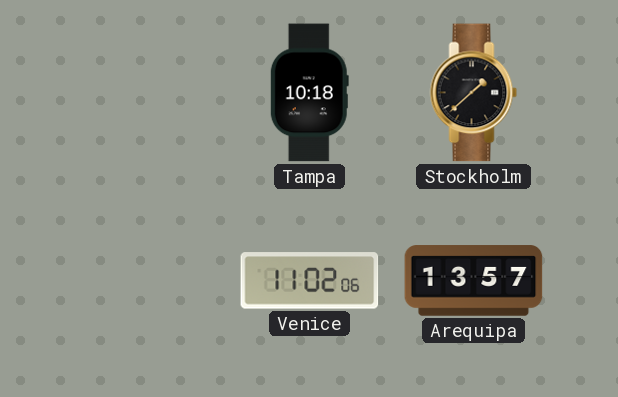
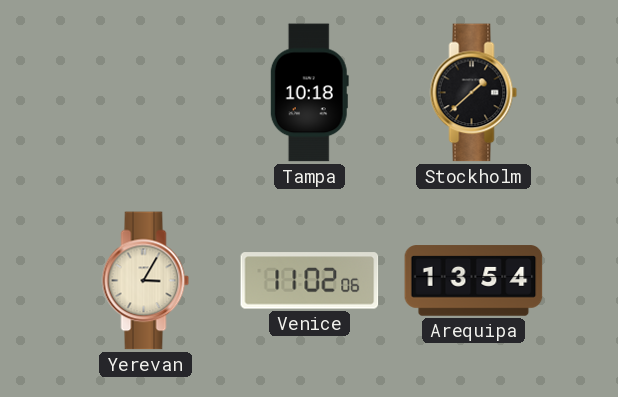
Yerevan: none -> 3:05 (146, 281)
Arequipa: 13:57 -> 13:54 (474, 281)
